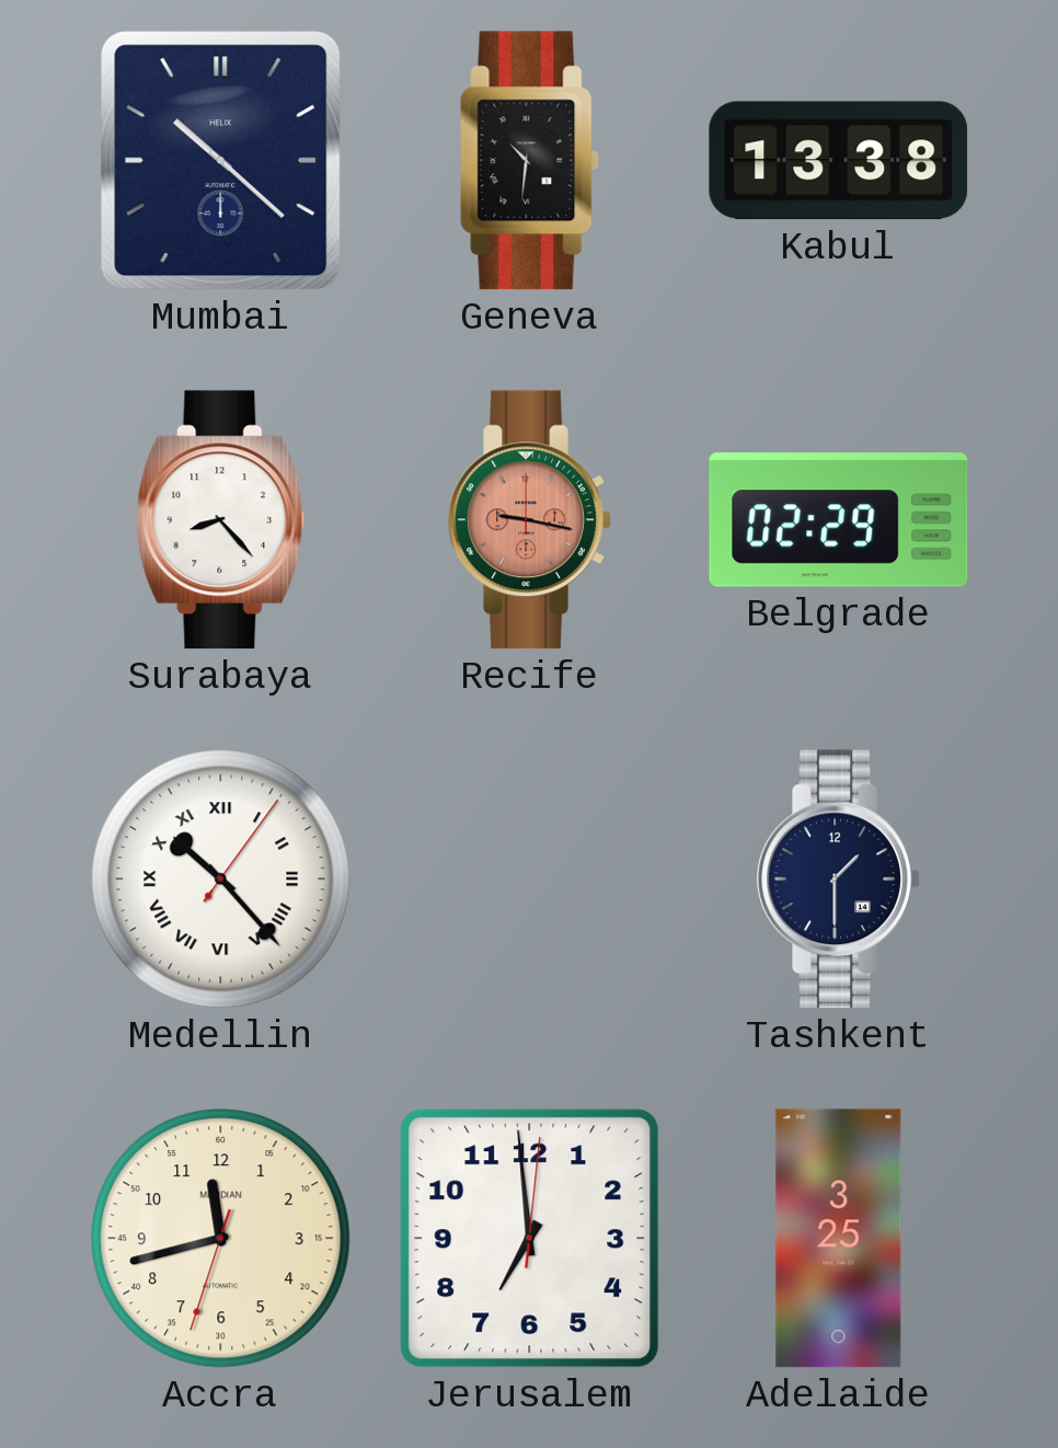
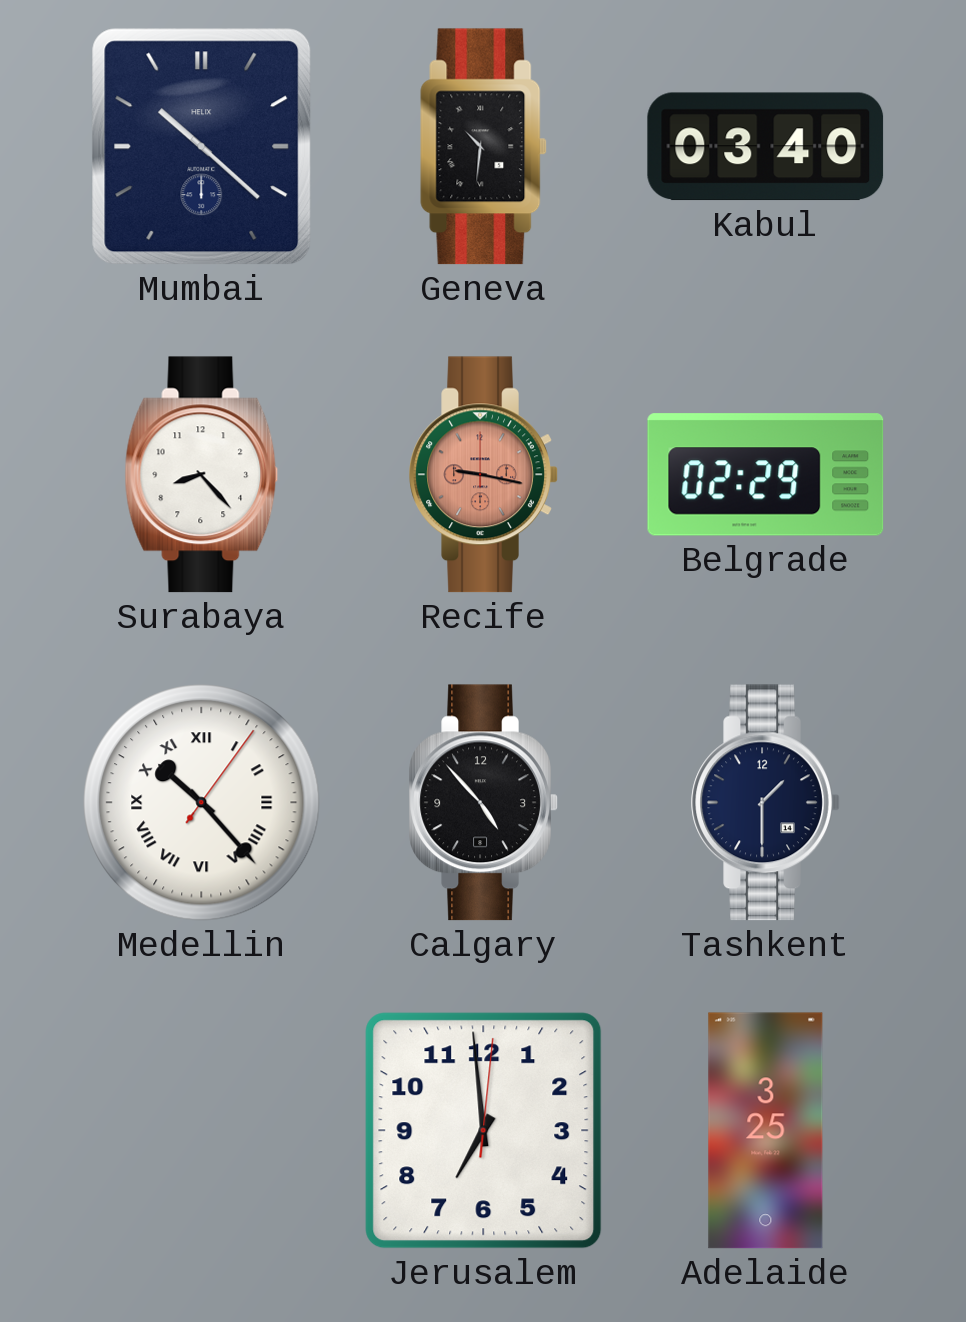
Kabul: 13:38 -> 03:40 (766, 147)
Calgary: none -> 4:53 (484, 803)
Accra: 11:42 -> none (221, 1239)
